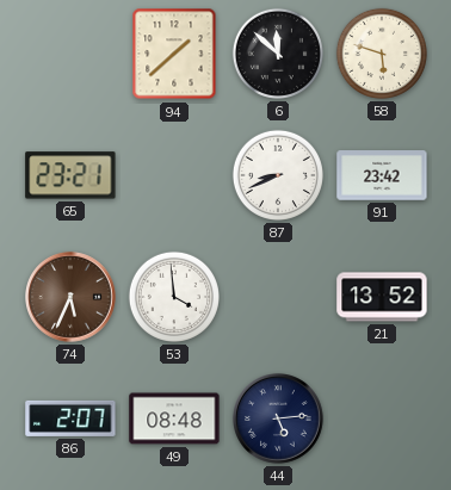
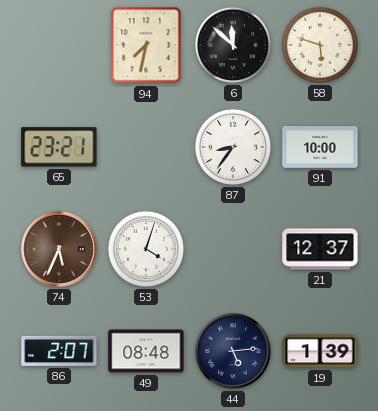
94: 1:38 -> 7:32 (146, 45)
87: 8:41 -> 8:36 (233, 147)
91: 23:42 -> 10:00 (320, 147)
53: 3:59 -> 4:03 (146, 249)
21: 13:52 -> 12:37 (320, 249)
19: none -> 1:39 (320, 351)
